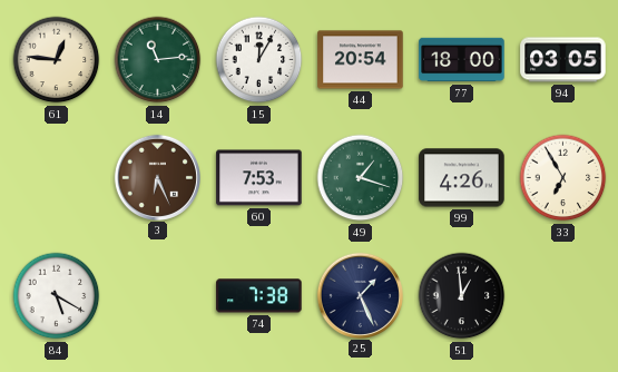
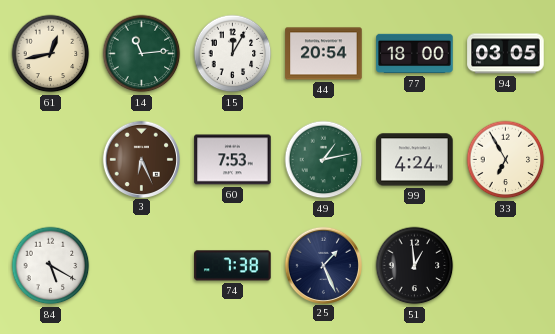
61: 12:46 -> 12:43 (51, 54)
49: 1:18 -> 1:13 (324, 160)
99: 4:26 -> 4:24 (415, 160)
